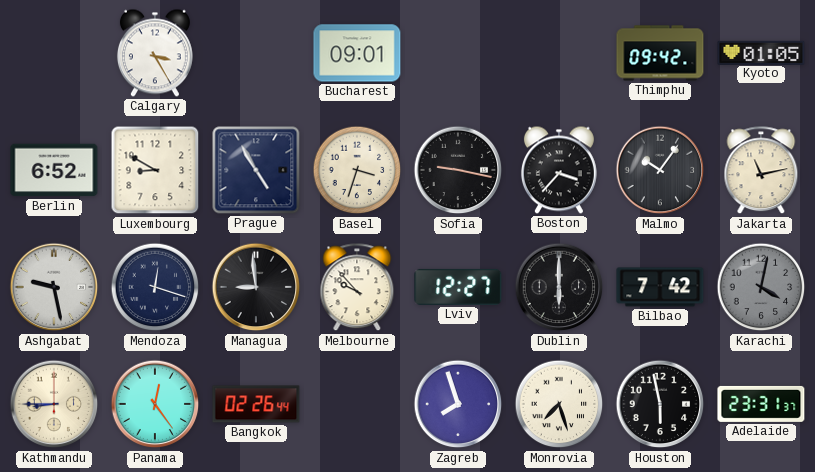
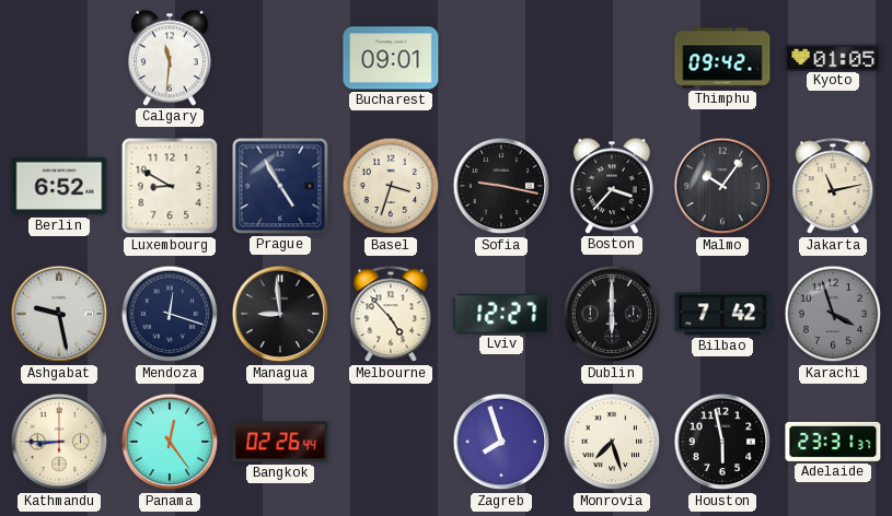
Calgary: 3:25 -> 11:31 (170, 58)
Melbourne: 9:53 -> 4:53 (391, 315)
Karachi: 4:02 -> 3:57 (833, 314)
